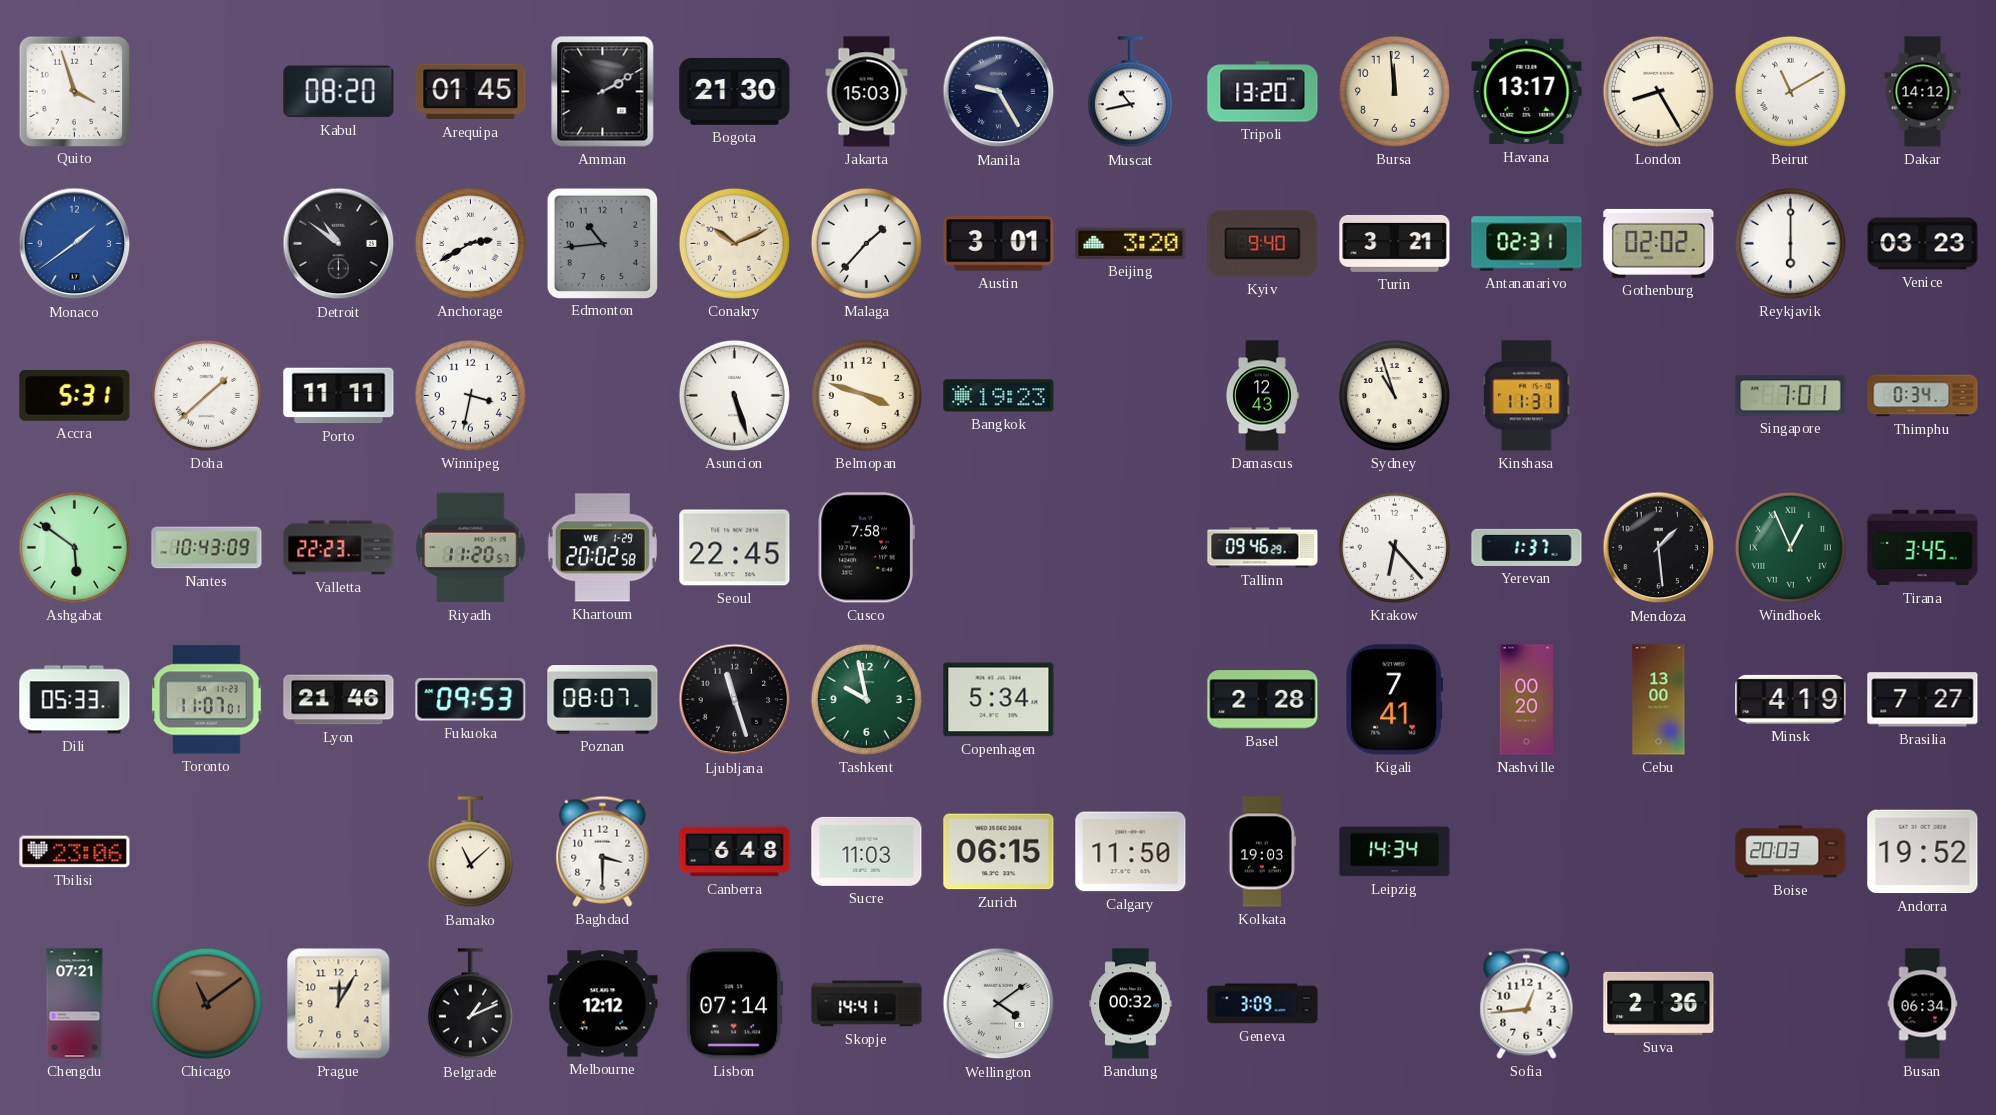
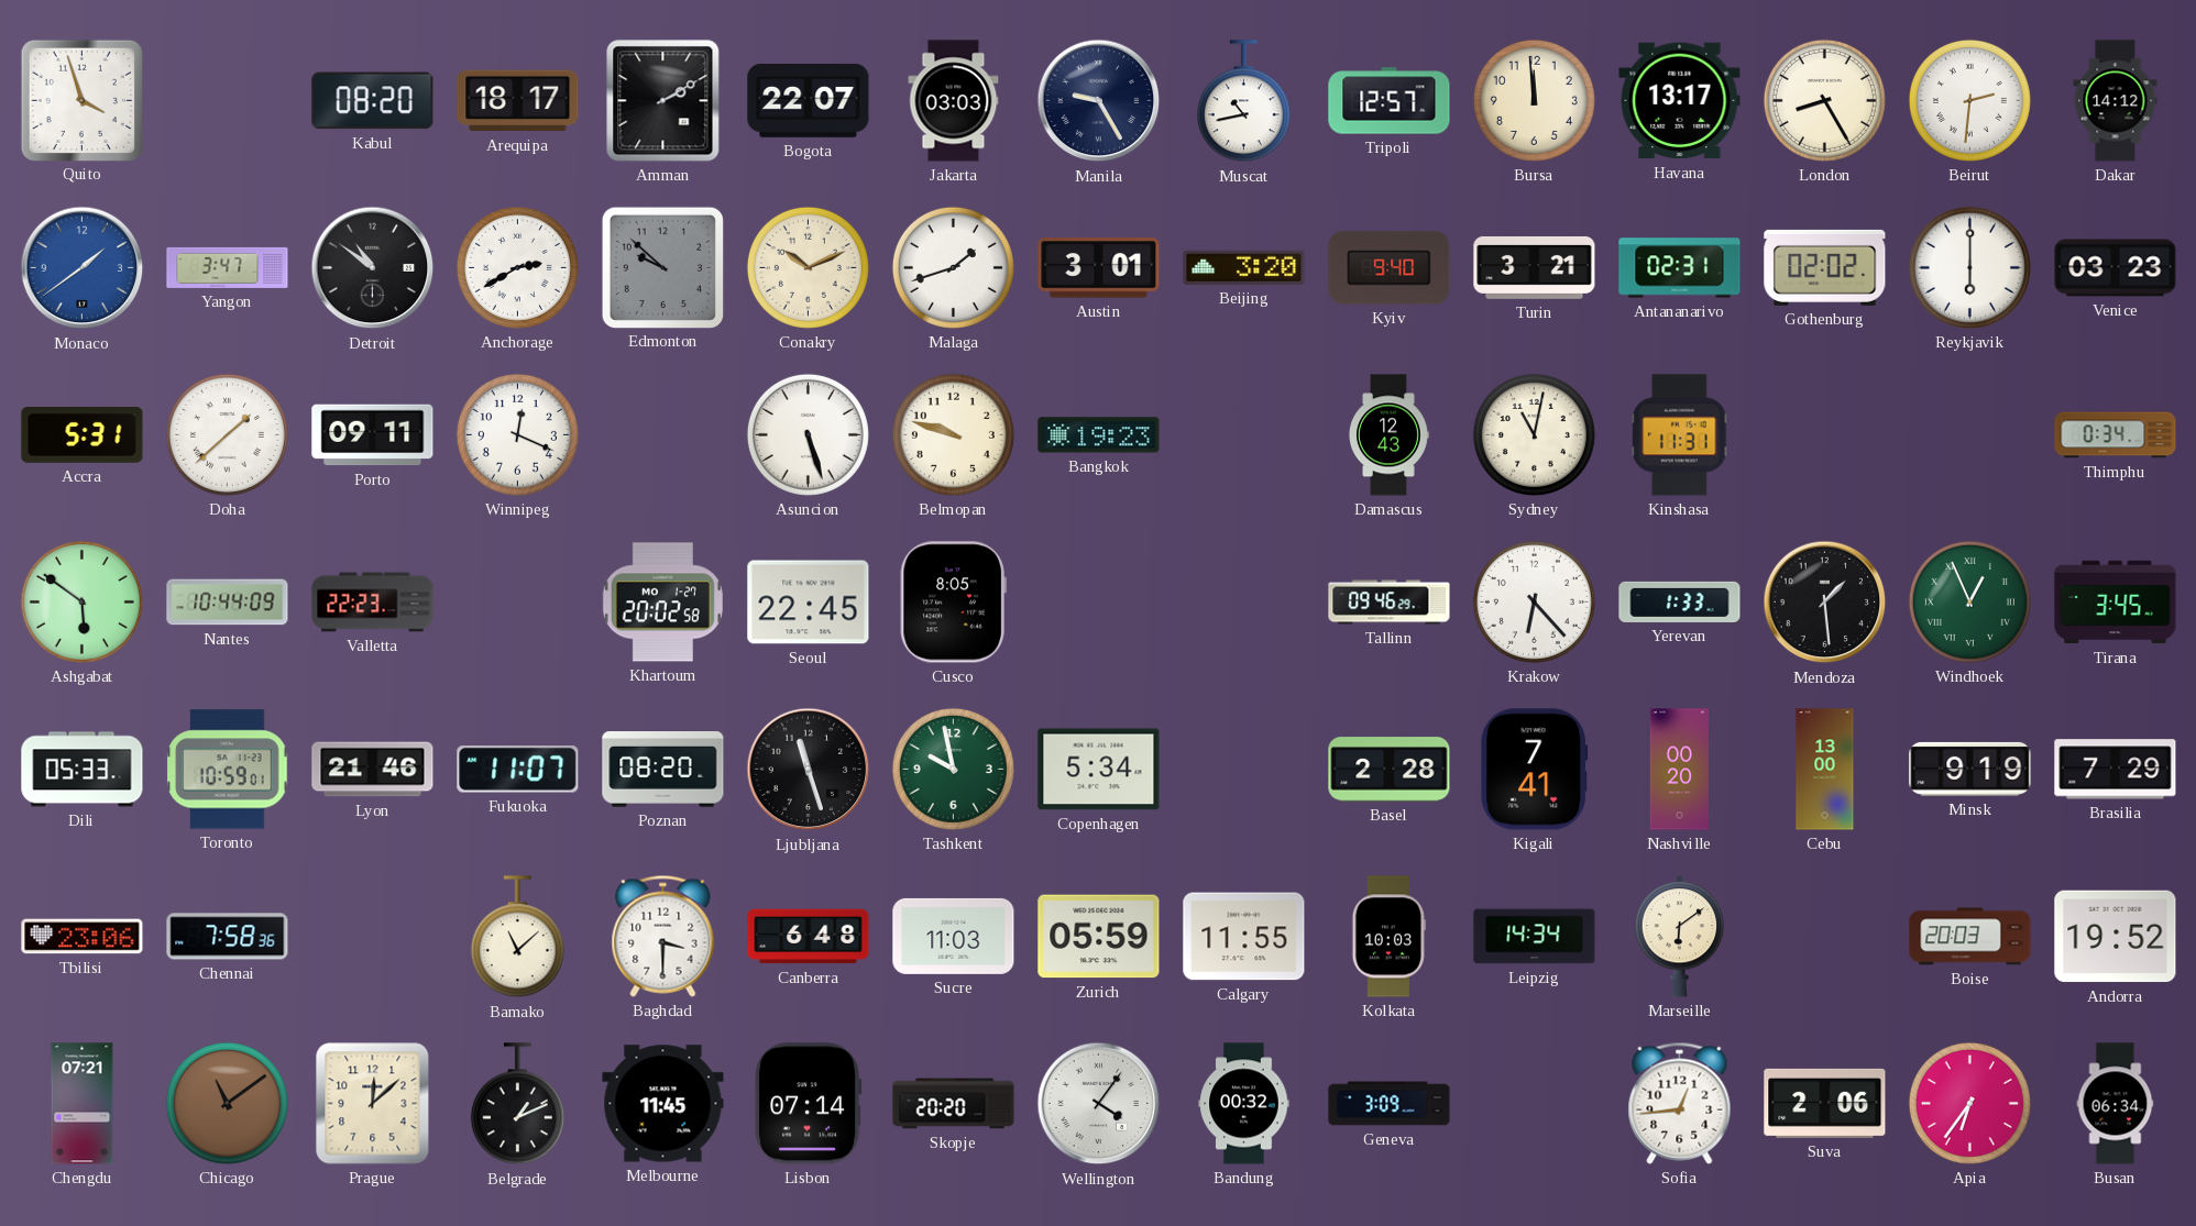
Arequipa: 01:45 -> 18:17 (518, 101)
Bogota: 21:30 -> 22:07 (809, 100)
Jakarta: 15:03 -> 03:03 (954, 101)
Tripoli: 13:20 -> 12:57 (1390, 101)
Beirut: 11:10 -> 2:31 (1969, 100)
Yangon: none -> 3:47 (228, 267)
Edmonton: 10:44 -> 9:52 (662, 267)
Malaga: 1:37 -> 1:42 (953, 267)
Porto: 11:11 -> 09:11 (373, 435)
Winnipeg: 3:32 -> 12:19 (517, 434)
Belmopan: 3:48 -> 9:48 (953, 434)
Sydney: 10:57 -> 11:02 (1534, 434)
Singapore: 7:01 -> none (1791, 396)
Nantes: 10:43 -> 10:44 (228, 603)
Riyadh: 11:20 -> none (471, 548)
Khartoum date: WE 1-29 -> MO 1-27 (662, 603)
Cusco: 7:58 -> 8:05 (953, 603)
Yerevan: 1:37 -> 1:33 (1680, 601)
Toronto: 11:07 -> 10:59 (228, 770)
Fukuoka: 09:53 -> 11:07 (518, 770)
Poznan: 08:07 -> 08:20 (663, 770)
Minsk: 4:19 -> 9:19 (1970, 769)
Brasilia: 7:27 -> 7:29 (2116, 770)
Chennai: none -> 7:58 (228, 937)
Zurich: 06:15 -> 05:59 (1099, 937)
Calgary: 11:50 -> 11:55 (1244, 937)
Kolkata: 19:03 -> 10:03 (1388, 937)
Marseille: none -> 6:09 (1680, 937)
Prague: 12:05 -> 12:08 (373, 1104)
Melbourne: 12:12 -> 11:45 (663, 1104)
Skopje: 14:41 -> 20:20 (954, 1104)
Wellington: 4:09 -> 4:06 (1099, 1104)
Suva: 2:36 -> 2:06 (1825, 1103)
Apia: none -> 6:36 (1969, 1103)
